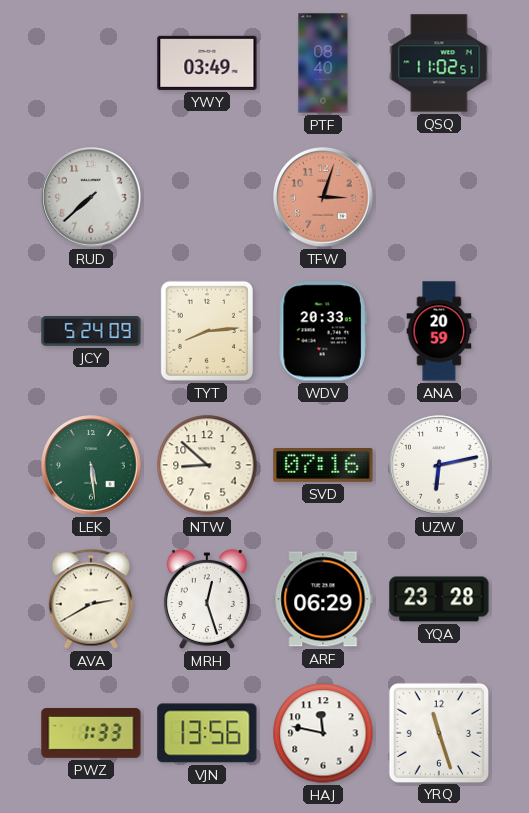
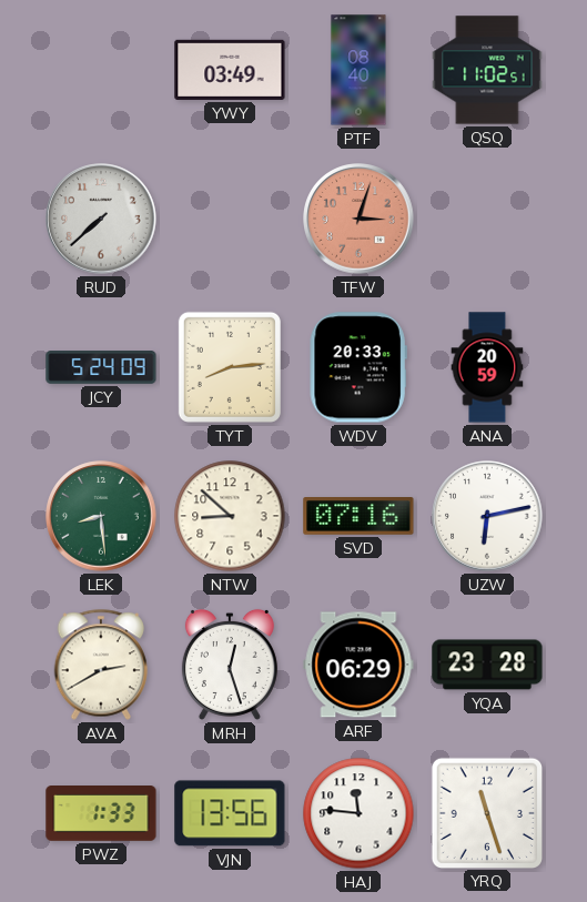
LEK: 5:29 -> 8:29 (101, 516)
HAJ: 11:47 -> 11:46 (358, 813)
